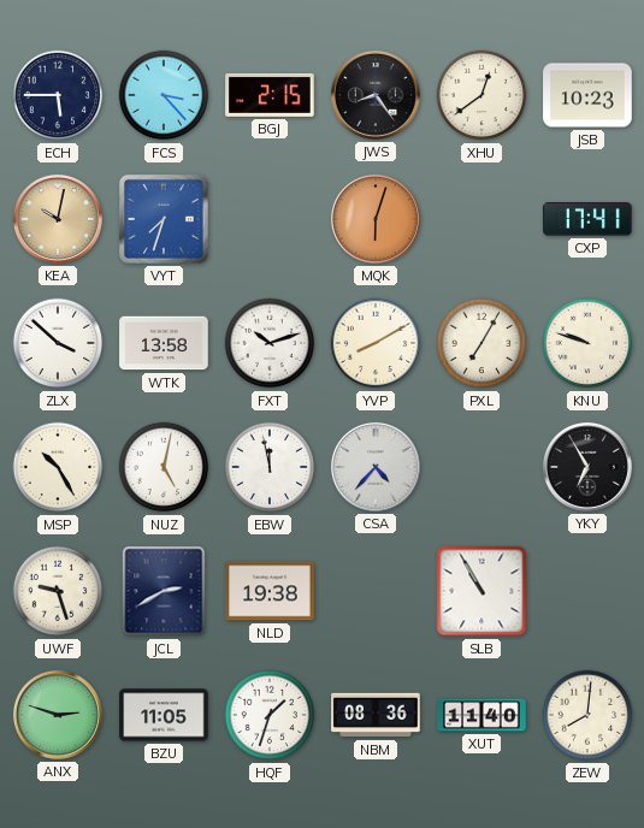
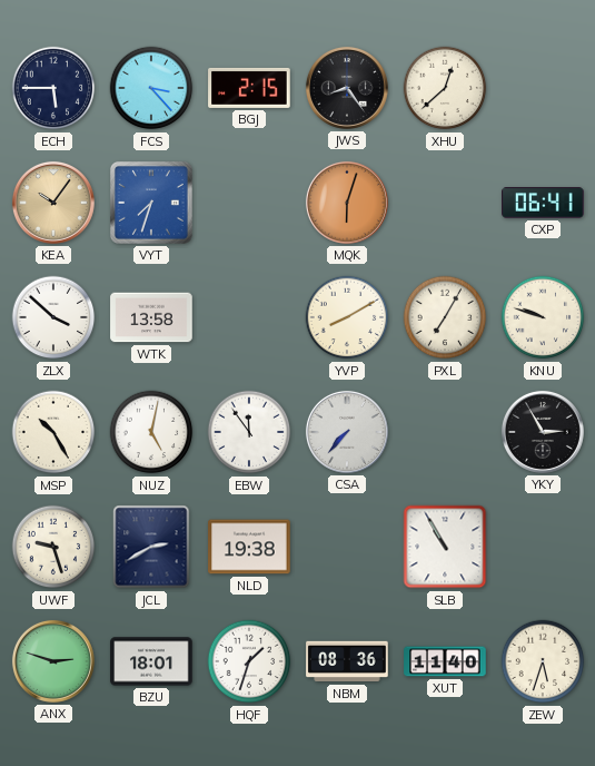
XHU: 12:39 -> 12:38 (445, 88)
JSB: 10:23 -> none (587, 95)
KEA: 10:02 -> 10:06 (53, 203)
CXP: 17:41 -> 06:41 (543, 203)
FXT: 10:12 -> none (270, 343)
EBW: 11:58 -> 11:54 (249, 432)
CSA: 4:37 -> 7:37 (347, 432)
YKY: 6:55 -> 2:55 (543, 432)
BZU: 11:05 -> 18:01 (151, 661)
ZEW: 8:01 -> 5:33 (543, 661)
